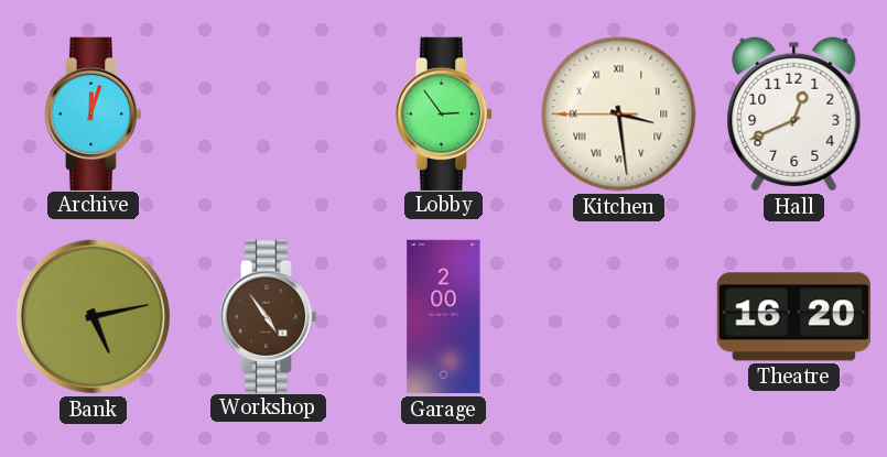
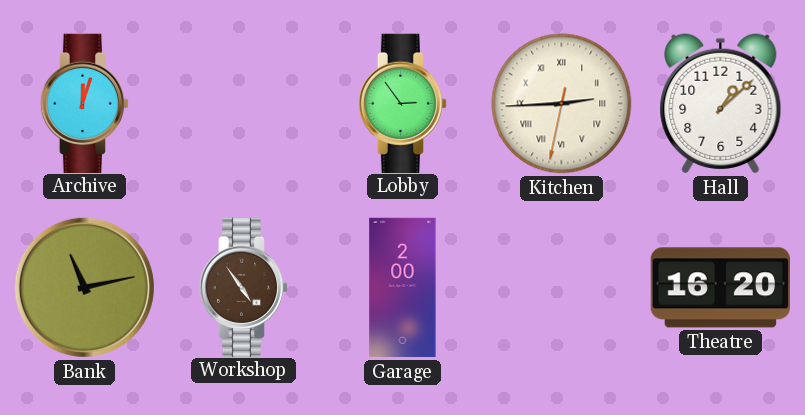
Kitchen: 3:28 -> 2:44 (562, 104)
Hall: 12:41 -> 1:08 (721, 104)
Bank: 5:13 -> 11:13 (84, 287)
